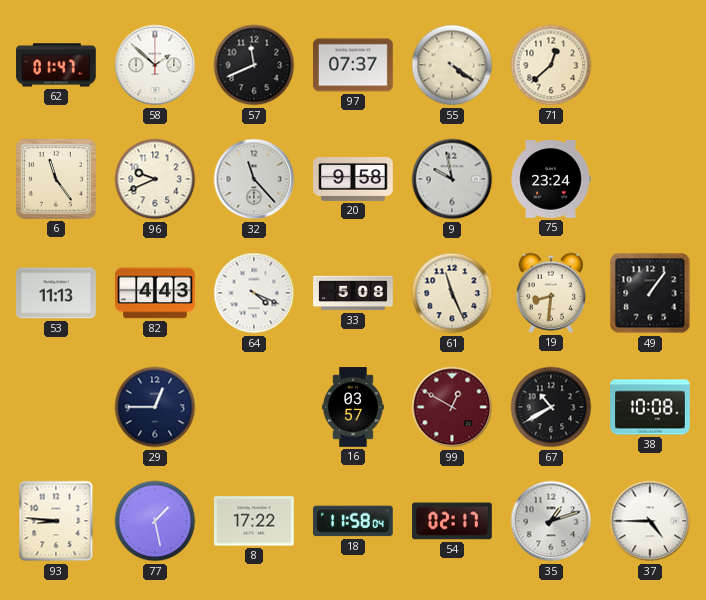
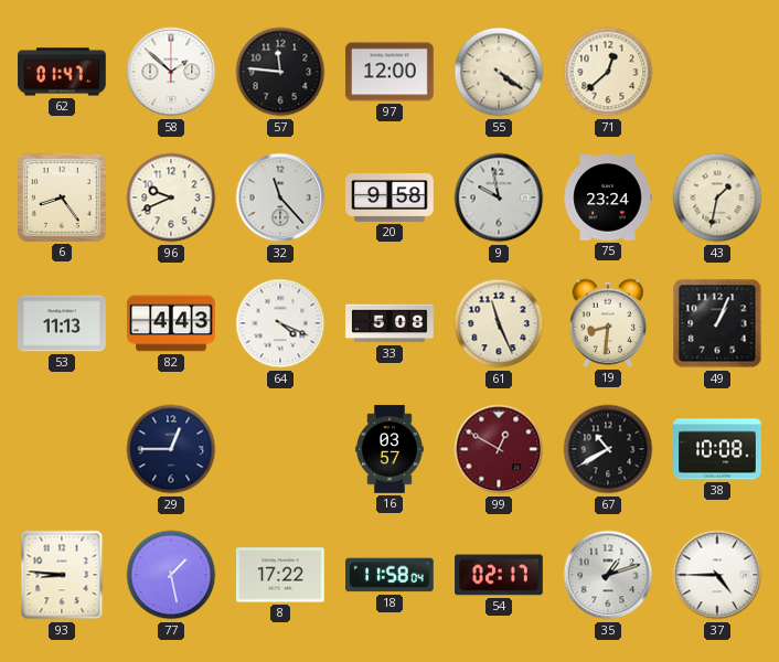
57: 11:41 -> 11:46 (280, 72)
97: 07:37 -> 12:00 (390, 72)
6: 11:24 -> 8:24 (62, 197)
43: none -> 1:32 (717, 197)
49: 1:06 -> 1:04 (717, 323)
